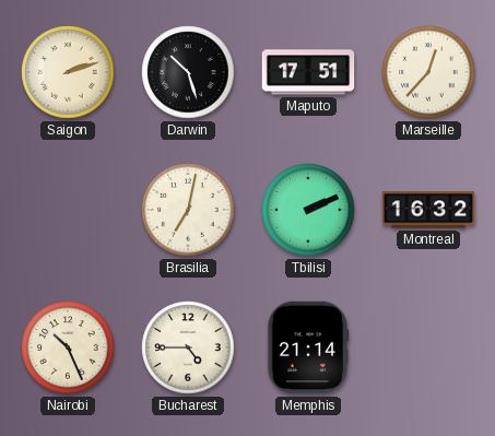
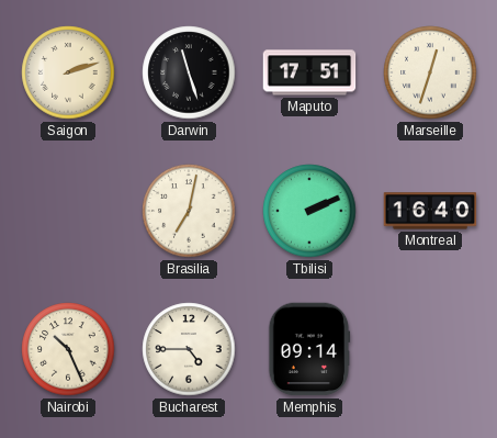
Darwin: 10:27 -> 11:27 (189, 72)
Marseille: 12:37 -> 12:33 (430, 72)
Montreal: 16:32 -> 16:40 (430, 211)
Memphis: 21:14 -> 09:14 (309, 349)
